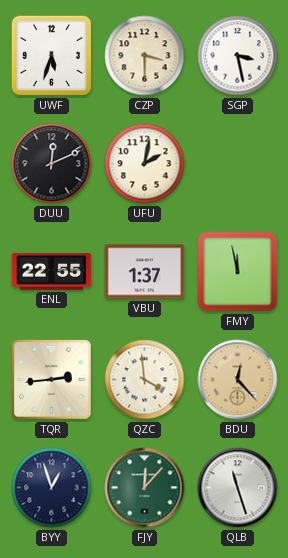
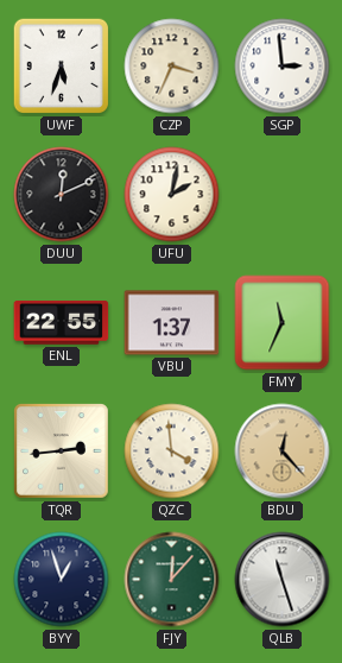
CZP: 3:30 -> 3:34 (172, 67)
SGP: 3:28 -> 2:59 (283, 67)
FMY: 11:58 -> 11:34 (283, 323)
